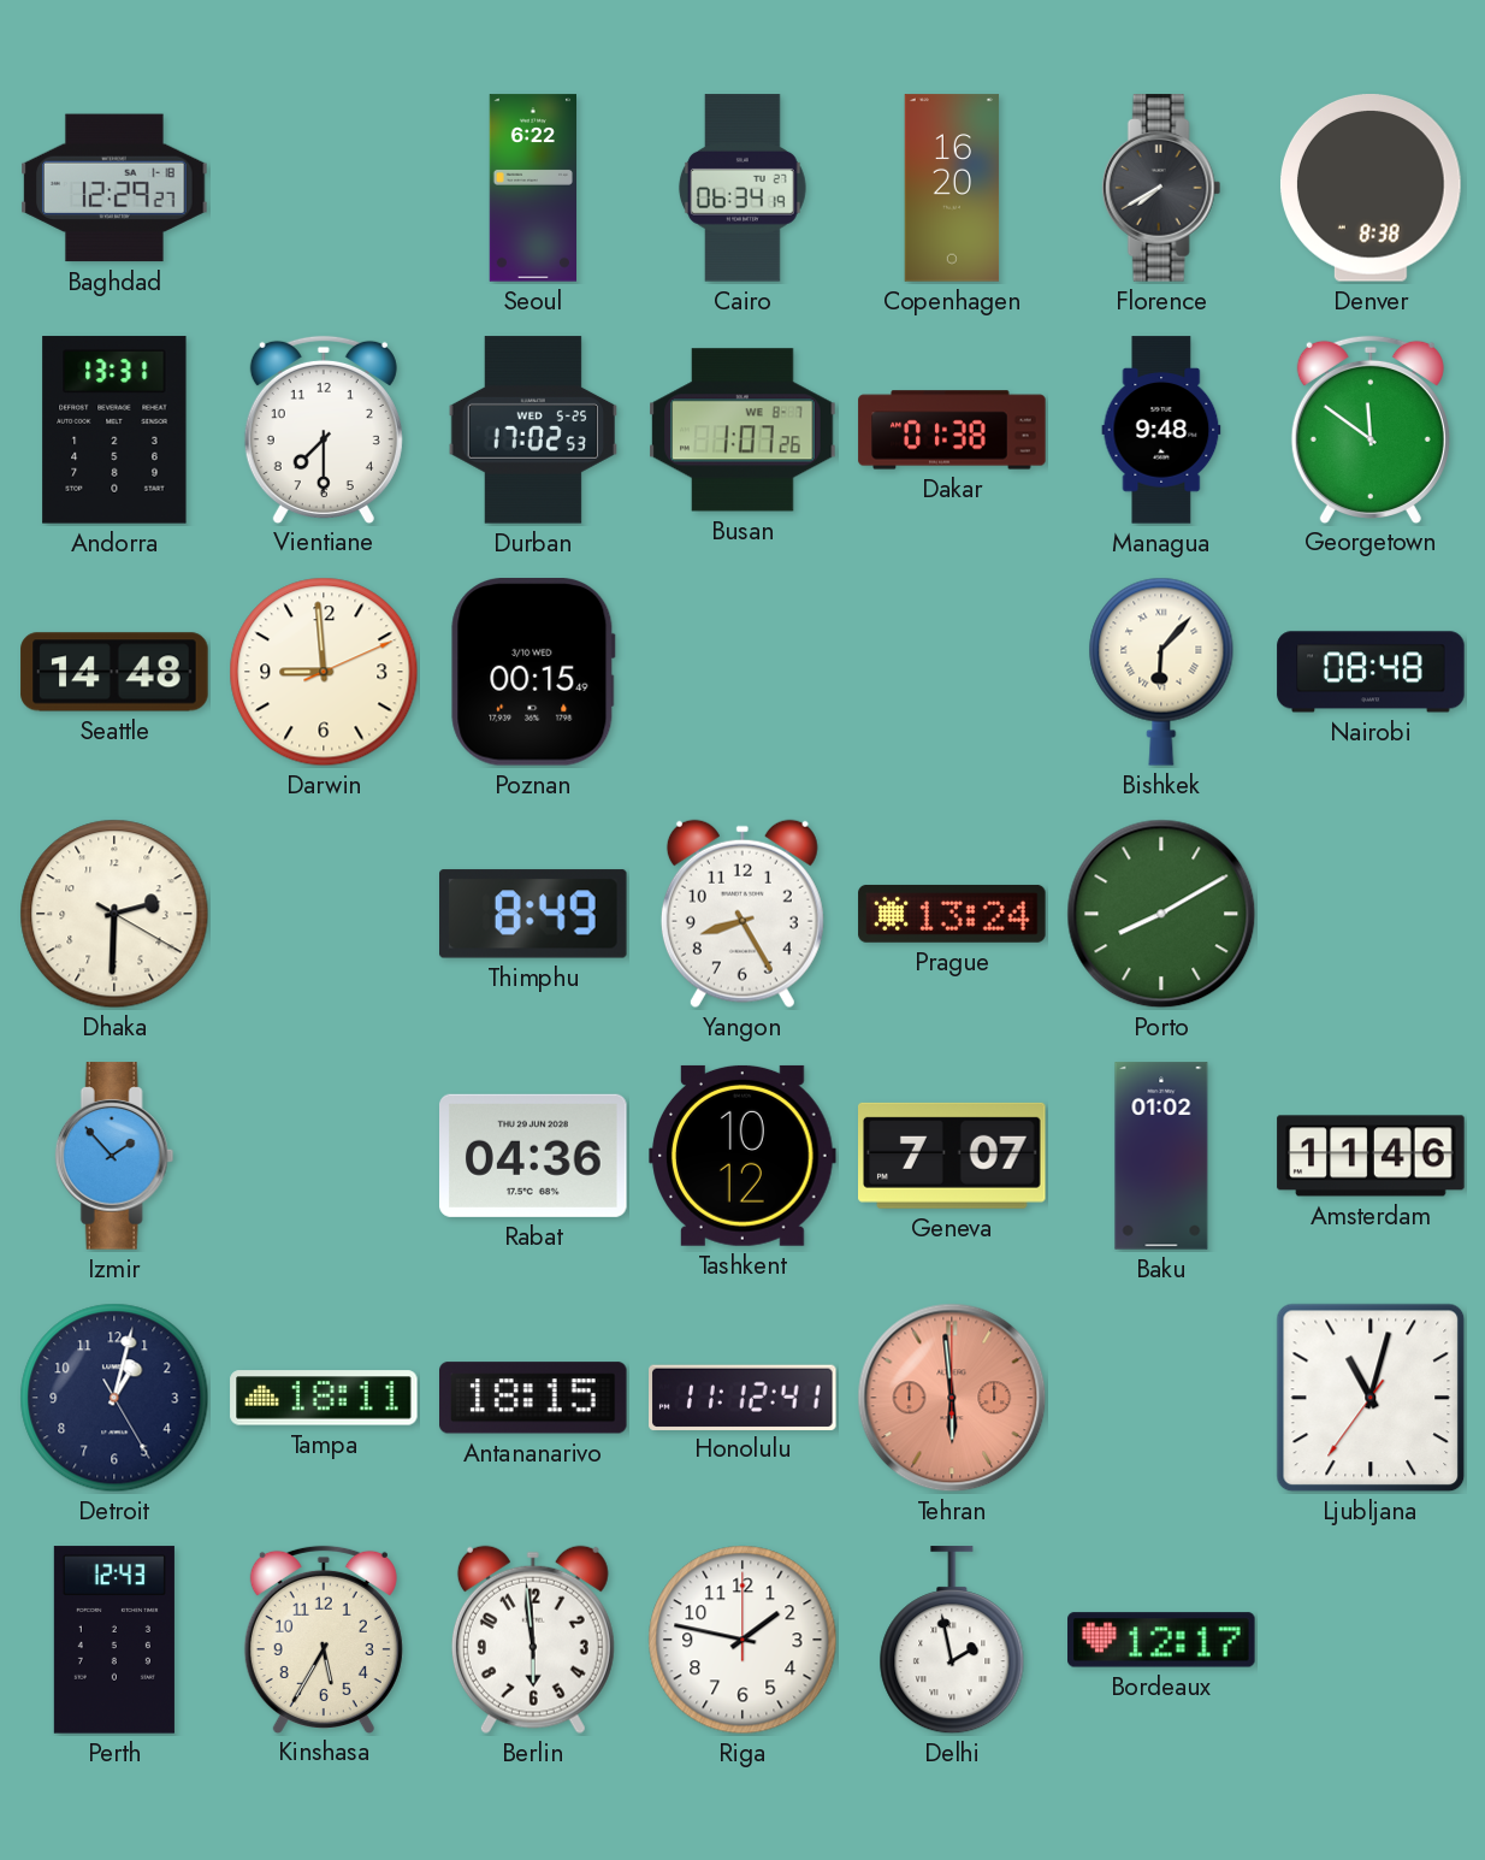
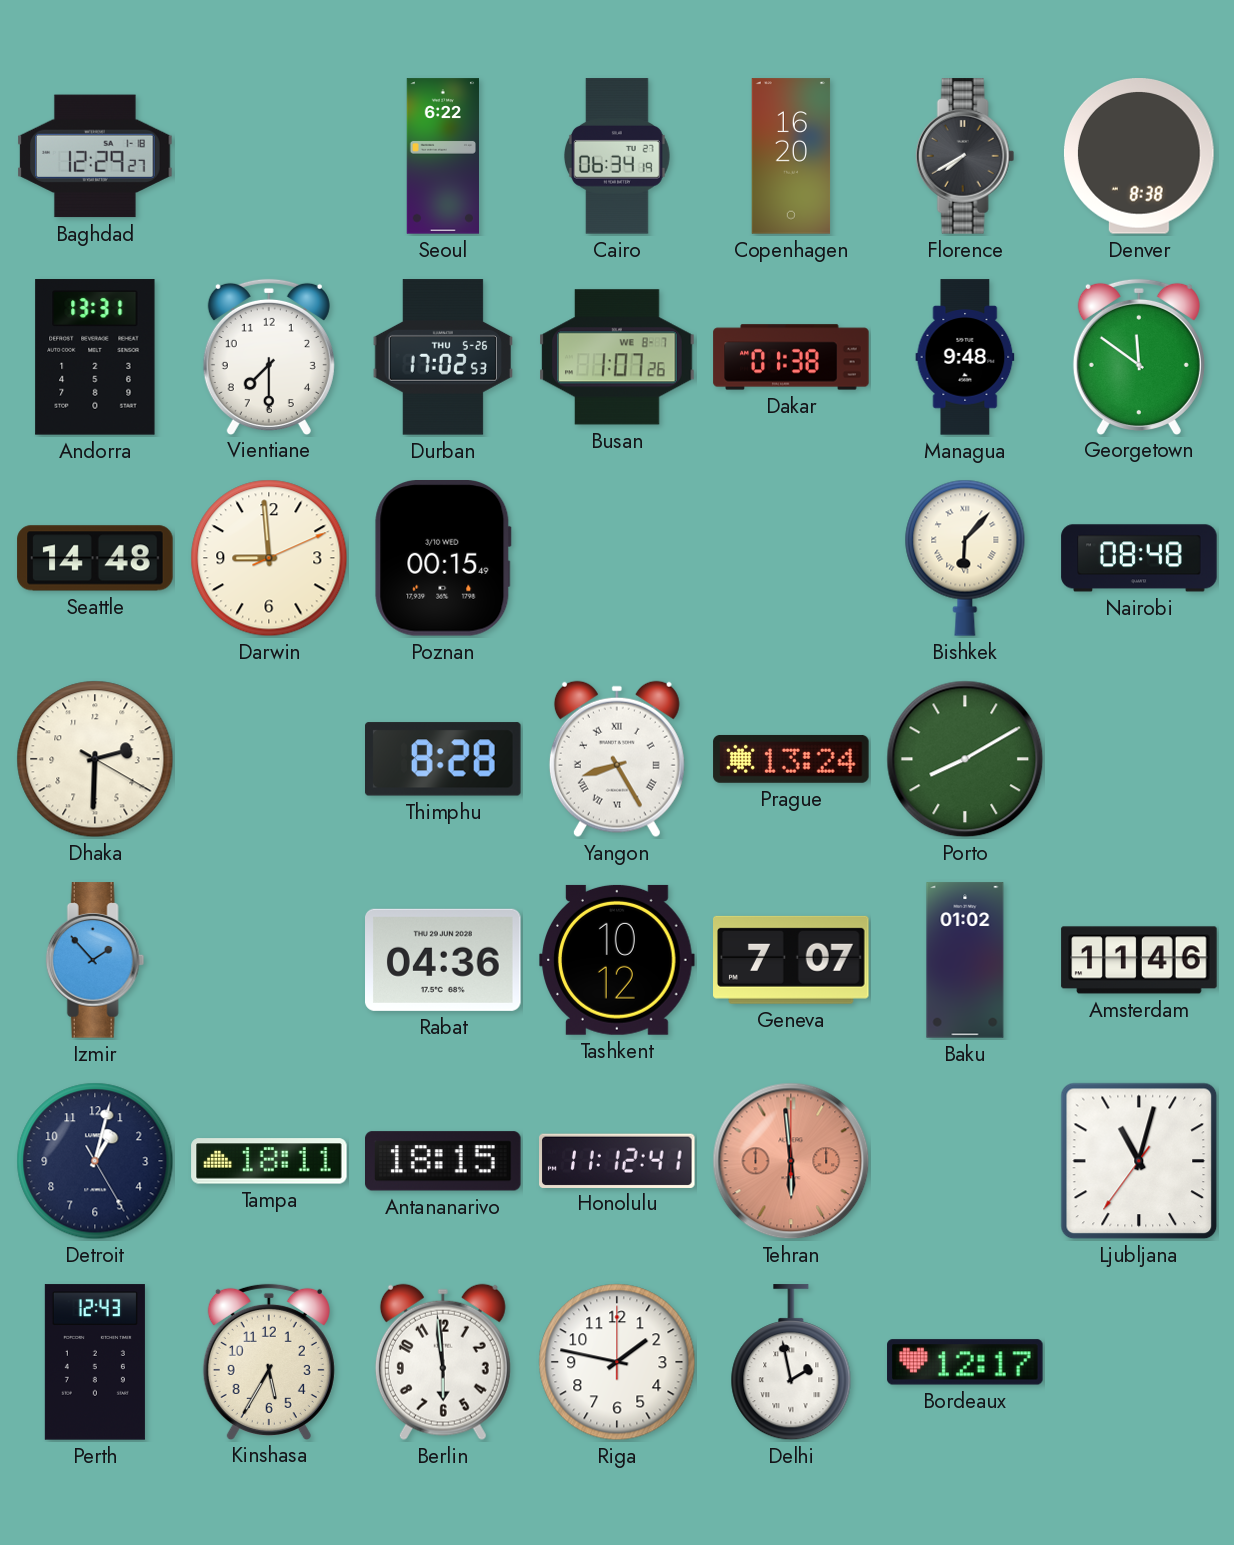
Durban date: WED 5-25 -> THU 5-26 (443, 357)
Thimphu: 8:49 -> 8:28 (444, 759)
Yangon numerals: Arabic -> Roman (617, 759)
